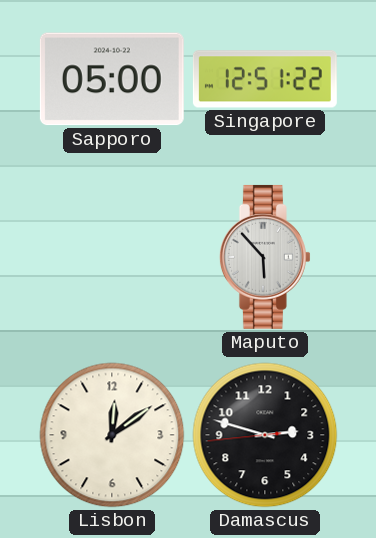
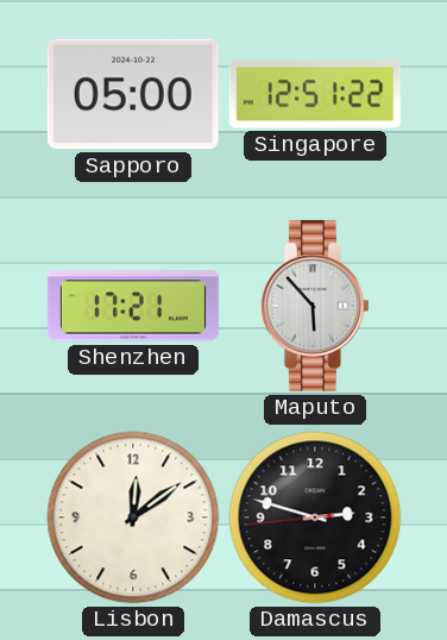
Shenzhen: none -> 17:21 (133, 306)
